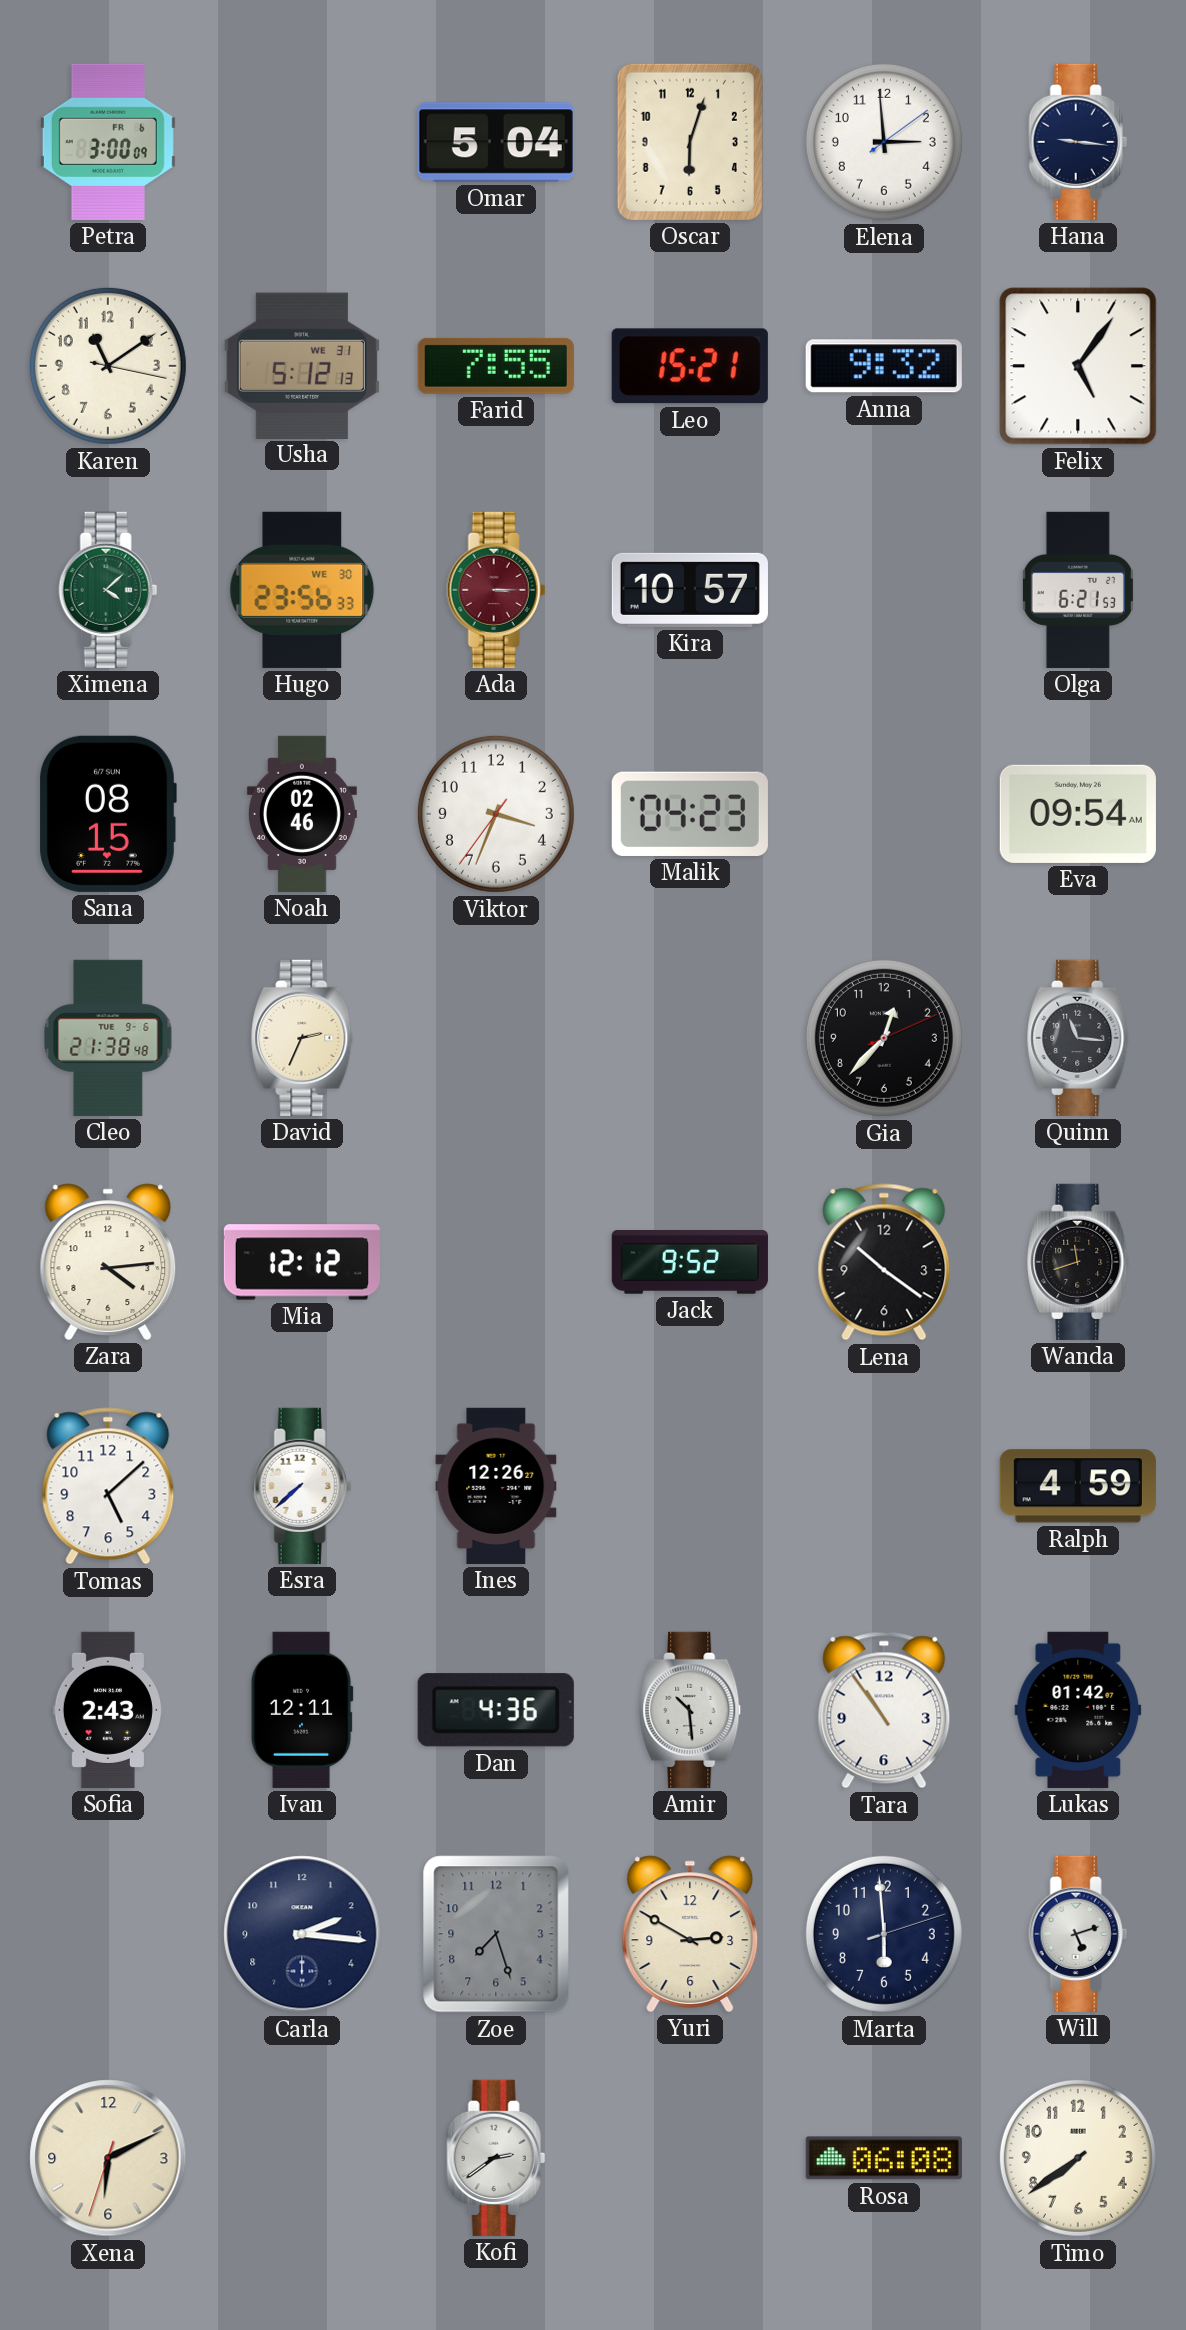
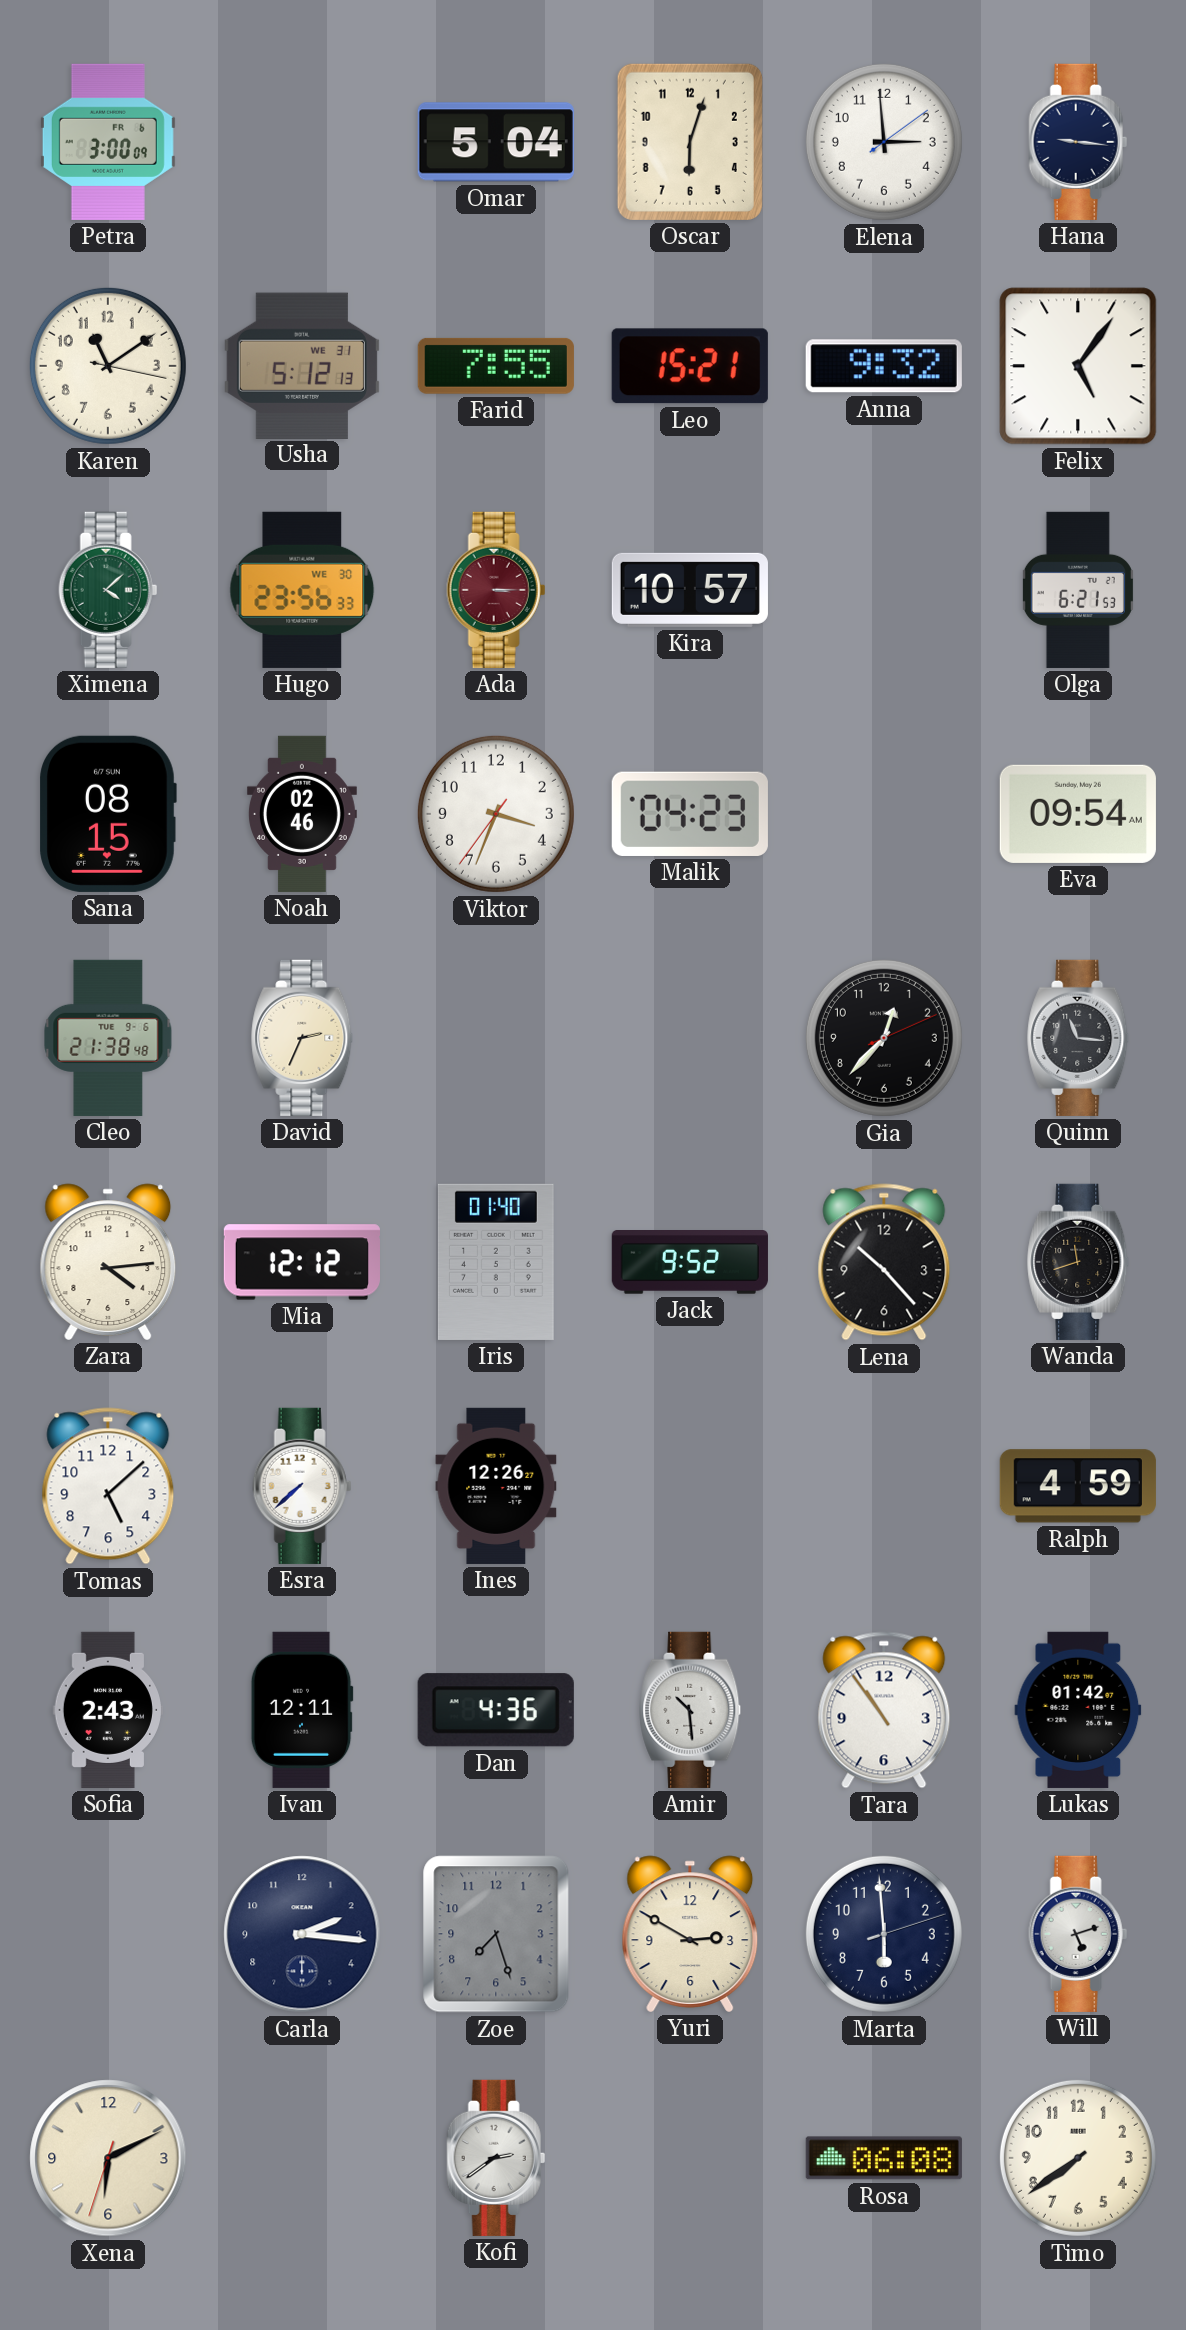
Iris: none -> 01:40 (496, 1262)
Lena: 10:21 -> 10:23 (884, 1262)
